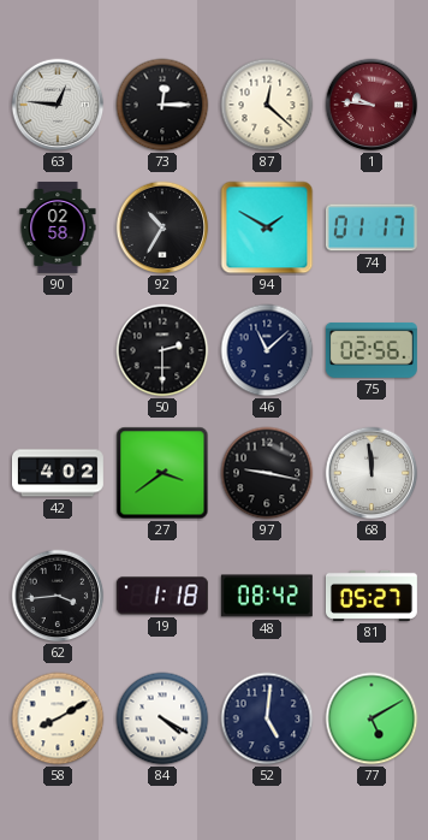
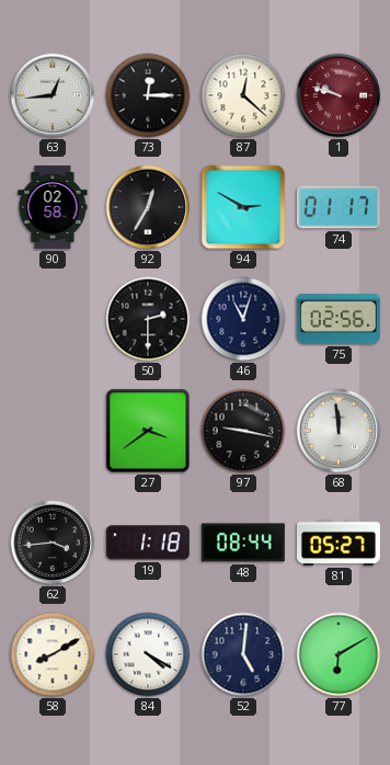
63: 12:46 -> 12:44 (53, 95)
1: 9:46 -> 9:48 (339, 95)
92: 10:35 -> 12:35 (148, 207)
94: 1:50 -> 2:50 (243, 207)
46: 11:08 -> 11:03 (243, 319)
42: 4:02 -> none (58, 473)
48: 08:42 -> 08:44 (243, 543)
77: 5:10 -> 6:10 (339, 654)
